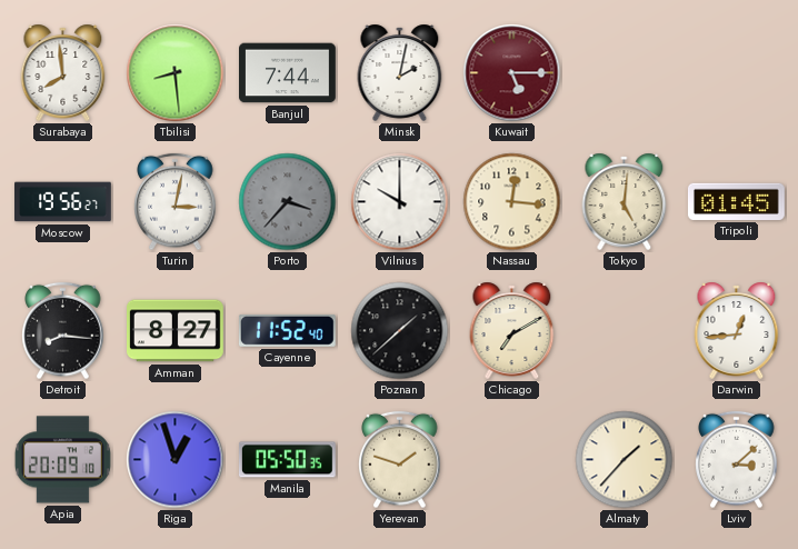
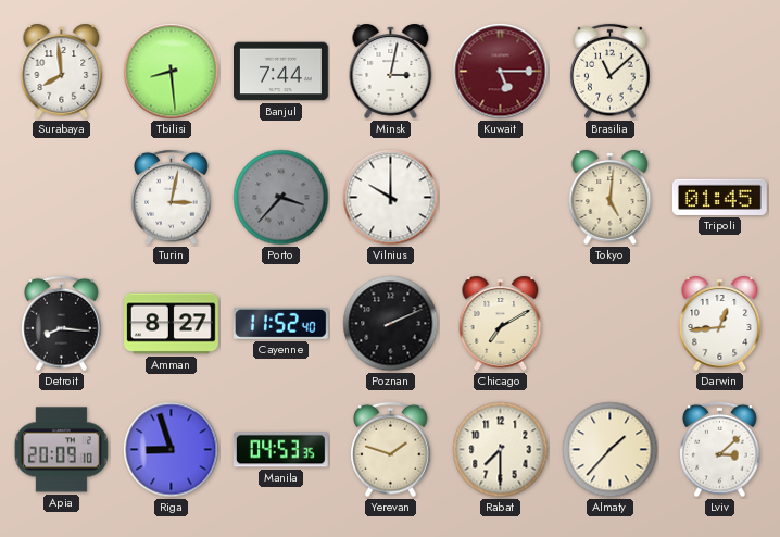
Minsk: 2:02 -> 3:02 (391, 71)
Brasilia: none -> 11:08 (611, 72)
Moscow: 19:56 -> none (63, 202)
Nassau: 12:16 -> none (512, 202)
Poznan: 1:38 -> 2:11 (391, 324)
Riga: 12:57 -> 8:57 (172, 450)
Manila: 05:50 -> 04:53 (280, 450)
Rabat: none -> 7:30 (501, 450)
